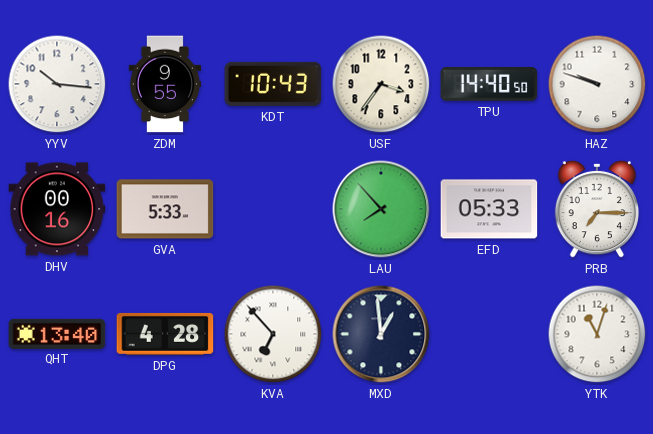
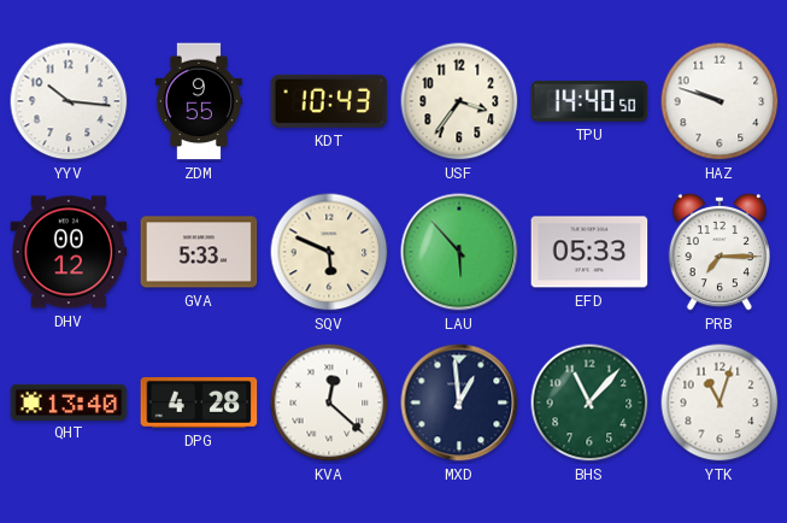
DHV: 00:16 -> 00:12 (69, 252)
SQV: none -> 5:49 (329, 252)
LAU: 7:53 -> 5:53 (459, 252)
KVA: 6:53 -> 12:22 (329, 402)
BHS: none -> 11:07 (589, 402)
